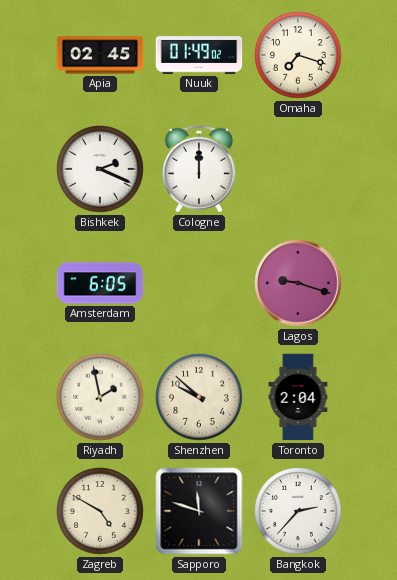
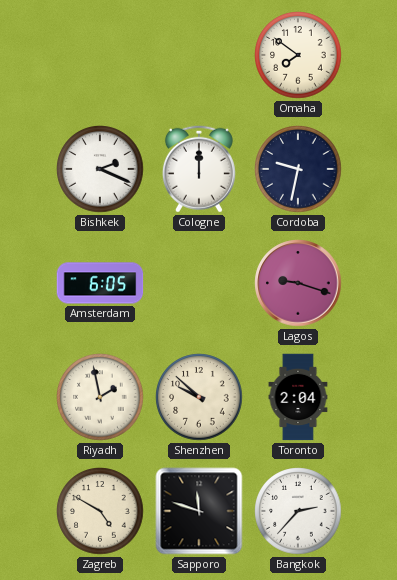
Apia: 02:45 -> none (100, 55)
Nuuk: 01:49 -> none (199, 55)
Omaha: 7:18 -> 7:51 (298, 55)
Cordoba: none -> 9:32 (298, 169)
